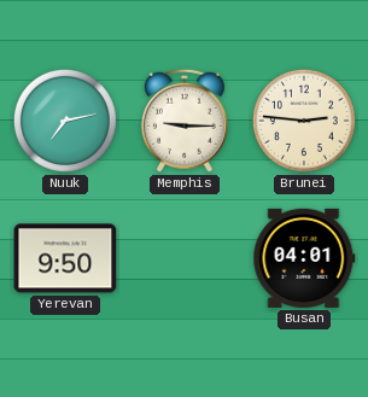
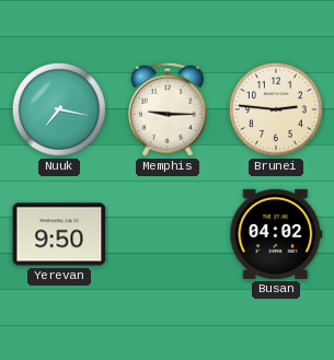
Nuuk: 7:13 -> 7:17 (59, 109)
Busan: 04:01 -> 04:02 (276, 234)
